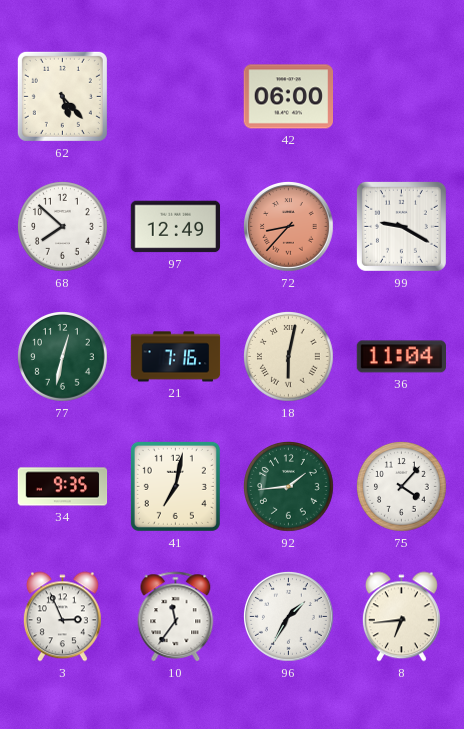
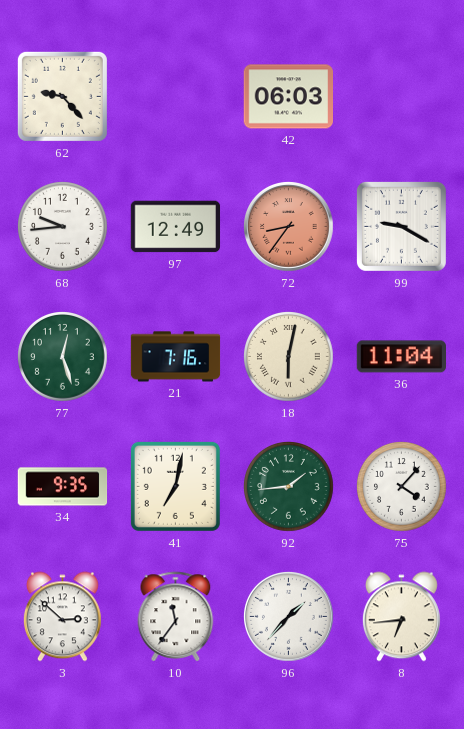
62: 5:23 -> 9:23 (62, 96)
42: 06:00 -> 06:03 (288, 97)
68: 7:52 -> 9:44 (63, 227)
72: 8:37 -> 8:36 (289, 227)
77: 12:32 -> 12:27 (63, 357)
3: 2:56 -> 2:52 (62, 617)
96: 1:35 -> 1:37 (289, 617)
